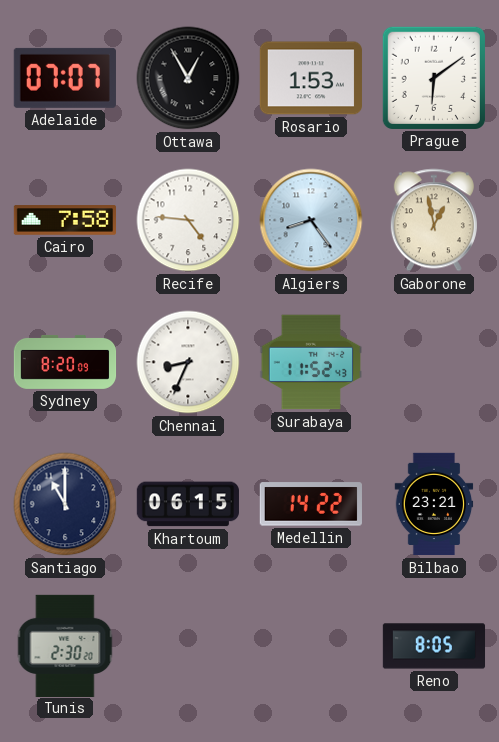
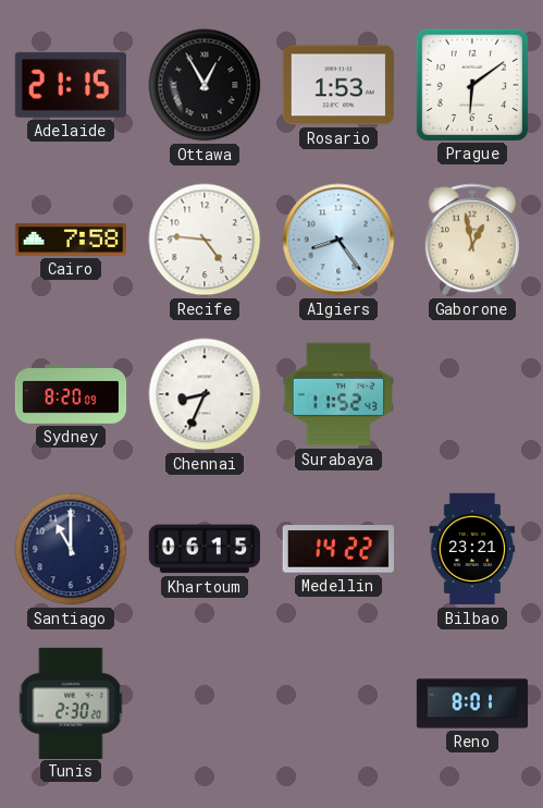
Adelaide: 07:07 -> 21:15 (71, 85)
Reno: 8:05 -> 8:01 (472, 703)
